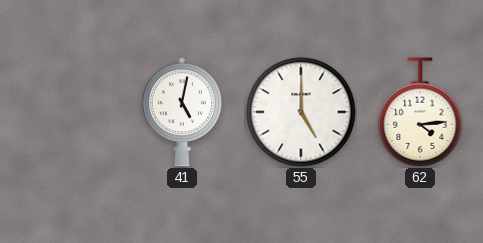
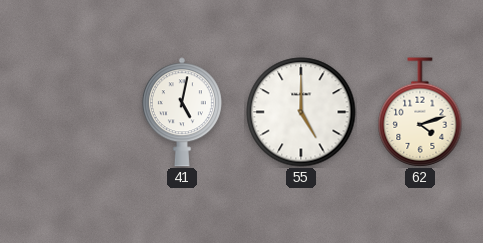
62: 4:14 -> 4:12 (420, 112)
